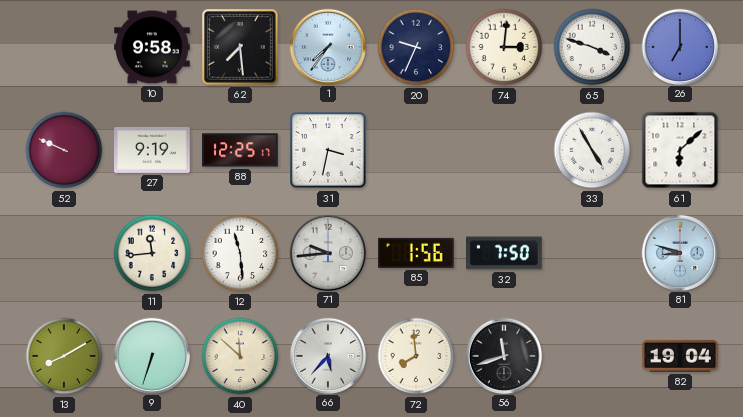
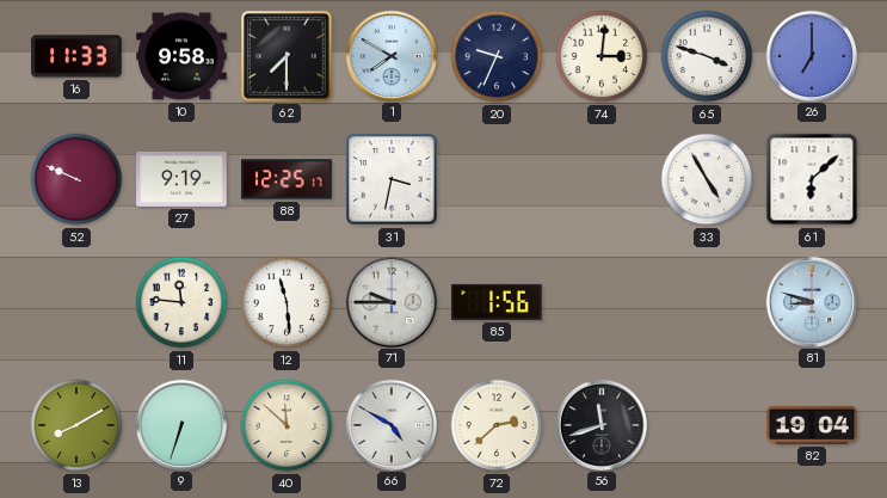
16: none -> 11:33 (76, 56)
62: 7:29 -> 7:30 (288, 57)
1: 7:36 -> 7:50 (390, 55)
11: 11:44 -> 11:46 (181, 302)
71: 9:44 -> 9:45 (390, 301)
32: 7:50 -> none (505, 253)
66: 5:37 -> 4:50 (390, 424)
72: 7:59 -> 2:38 (497, 425)
